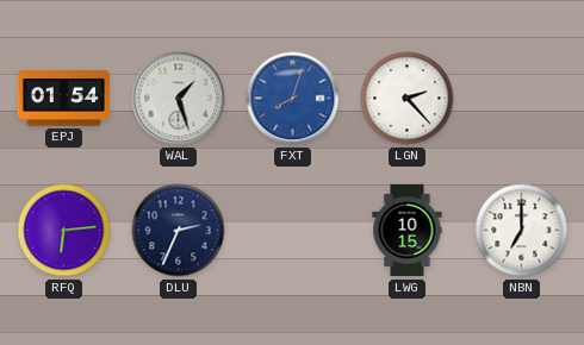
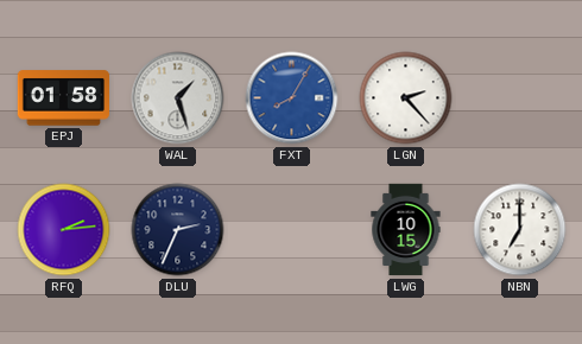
EPJ: 01:54 -> 01:58 (63, 98)
FXT: 8:03 -> 8:05 (292, 98)
RFQ: 6:14 -> 2:14 (64, 230)
